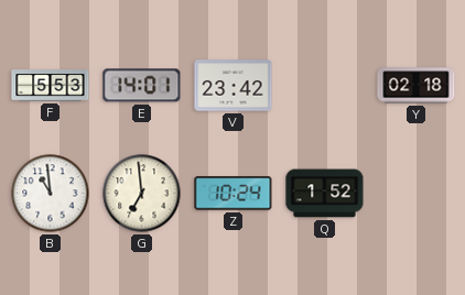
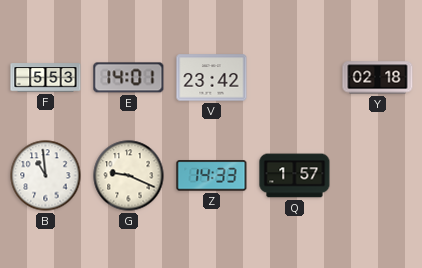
G: 6:59 -> 9:19 (129, 176)
Z: 10:24 -> 14:33 (212, 176)
Q: 1:52 -> 1:57 (295, 176)
